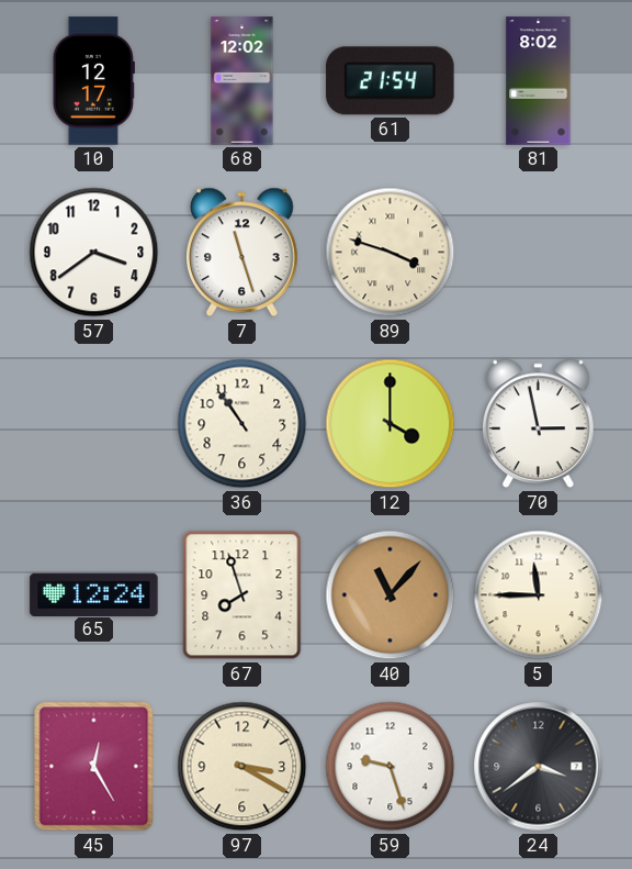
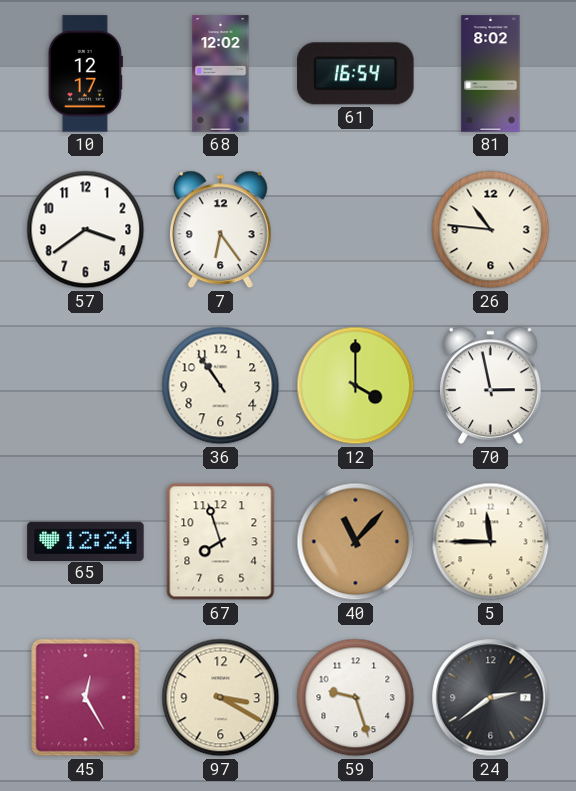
61: 21:54 -> 16:54 (356, 74)
7: 11:27 -> 6:24 (221, 230)
89: 3:48 -> none (391, 253)
26: none -> 10:46 (491, 230)
24: 3:39 -> 2:39 (491, 698)
